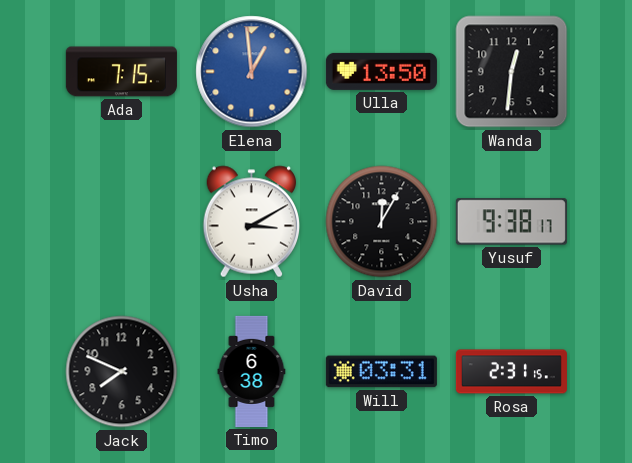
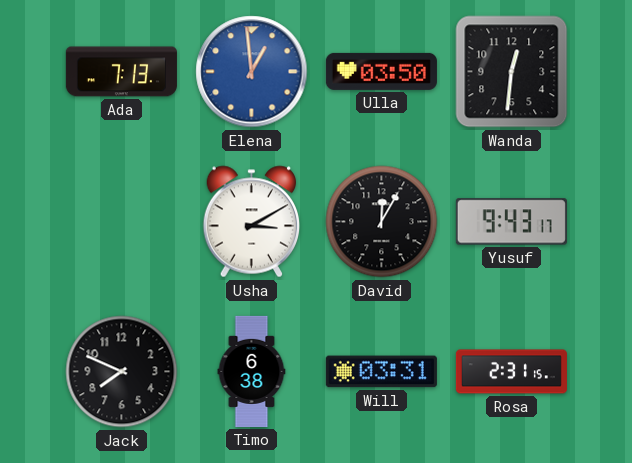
Ada: 7:15 -> 7:13 (121, 72)
Ulla: 13:50 -> 03:50 (381, 71)
Yusuf: 9:38 -> 9:43 (511, 222)
